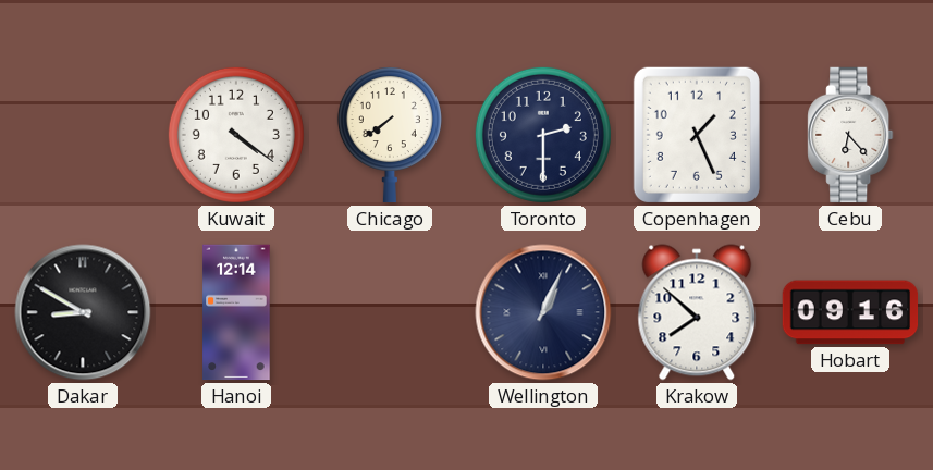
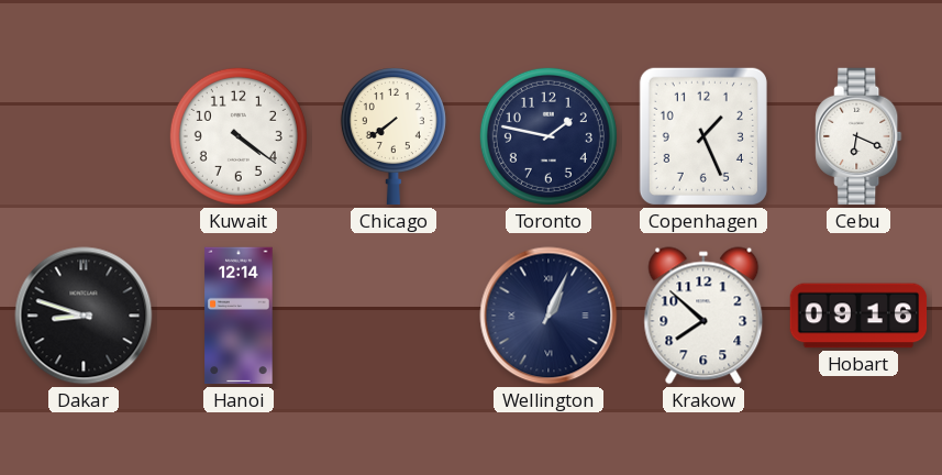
Toronto: 2:30 -> 1:47 (548, 136)
Cebu: 6:23 -> 6:19 (858, 136)
Dakar: 8:50 -> 8:48 (84, 316)
